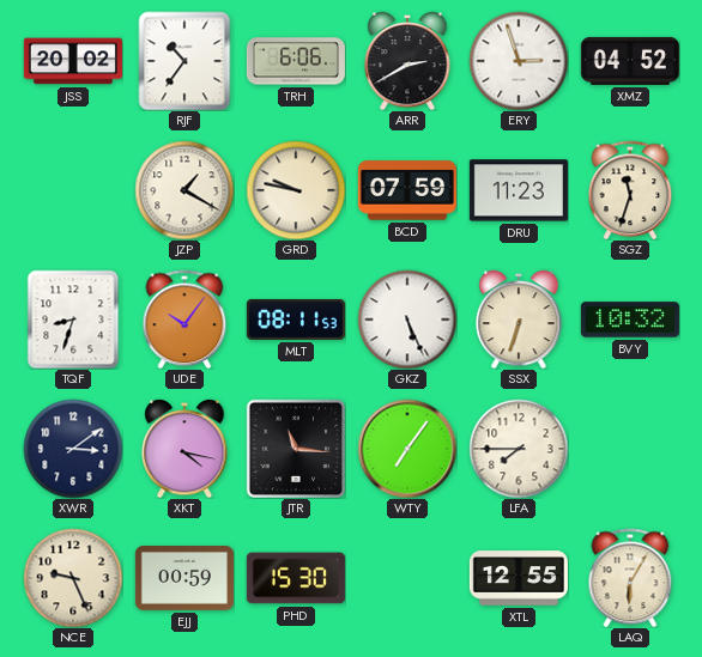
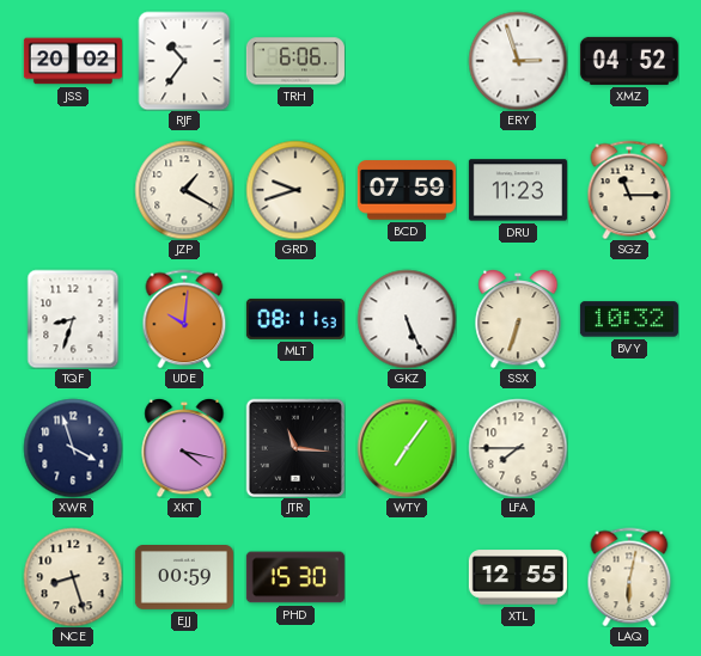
ARR: 2:40 -> none (407, 61)
GRD: 9:47 -> 9:42 (295, 190)
SGZ: 11:33 -> 11:15 (629, 190)
UDE: 10:06 -> 10:01 (184, 319)
XWR: 3:09 -> 3:57 (73, 448)
NCE: 9:26 -> 8:27 (73, 577)
LAQ: 6:05 -> 6:02 (629, 577)
